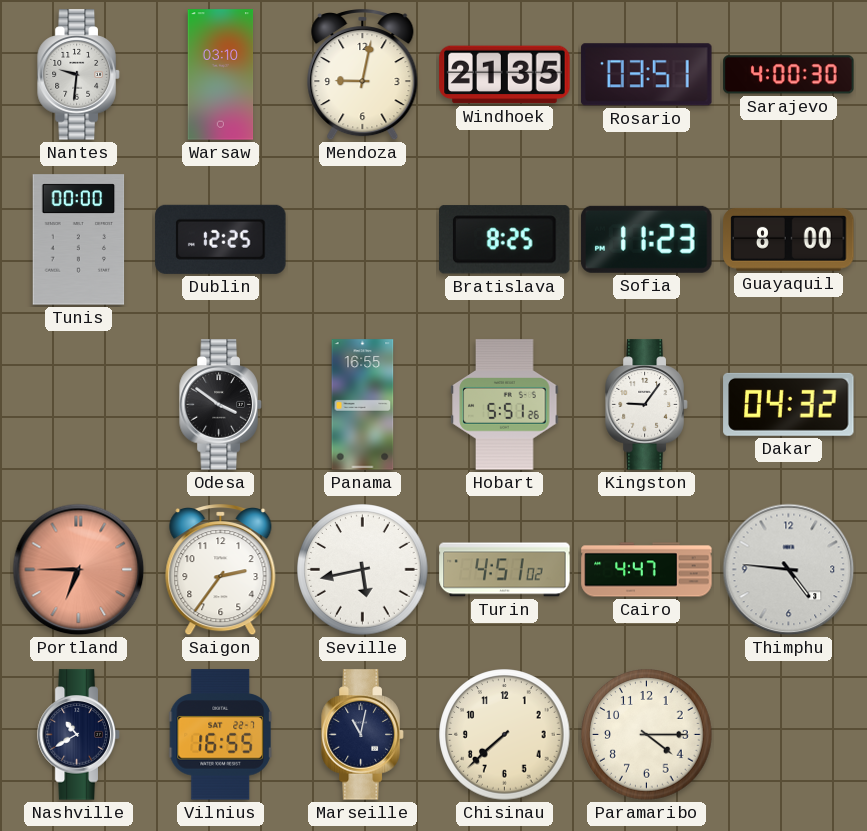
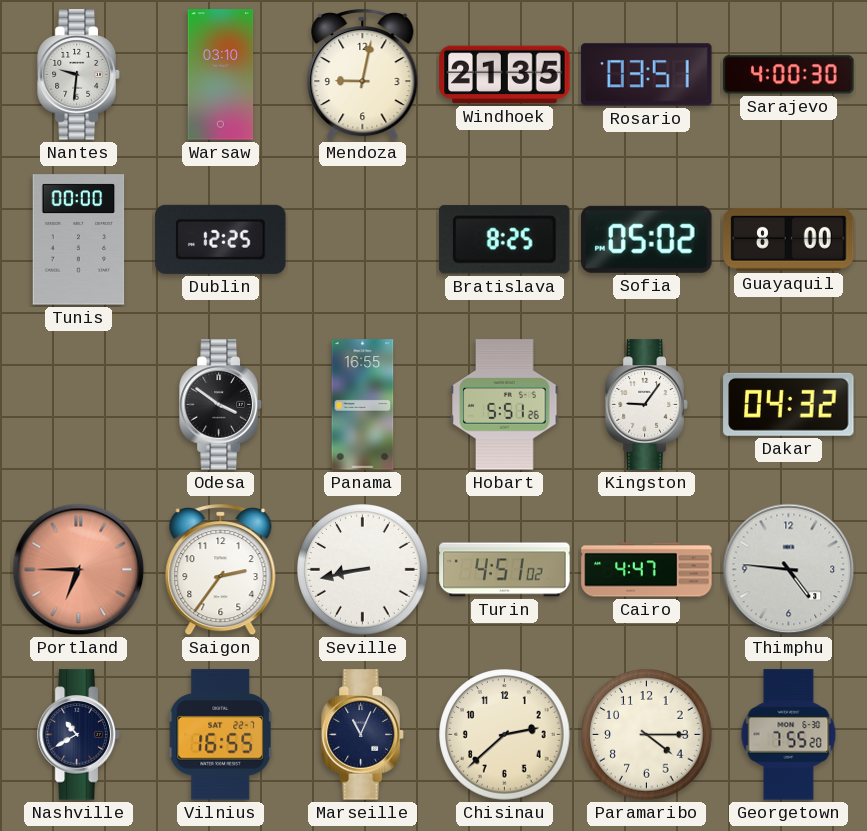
Sofia: 11:23 -> 05:02 (647, 239)
Seville: 5:43 -> 8:43 (363, 570)
Marseille: 11:02 -> 11:04 (363, 735)
Chisinau: 7:38 -> 2:38 (505, 735)
Georgetown: none -> 7:55 (789, 735)
